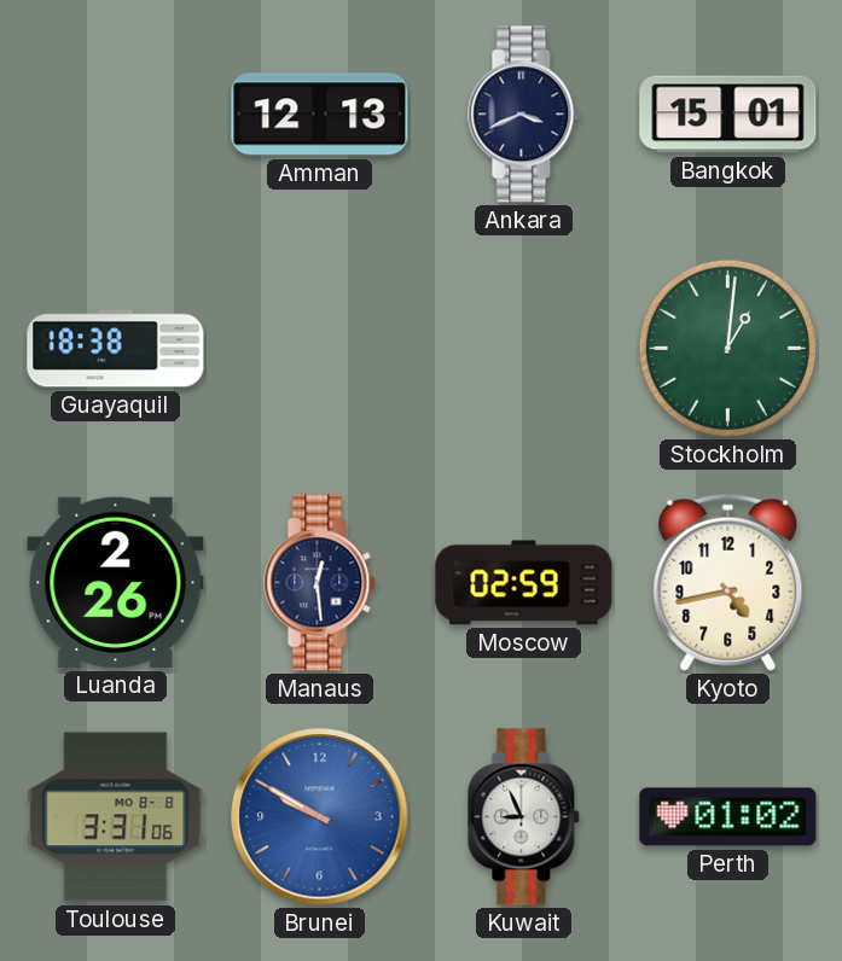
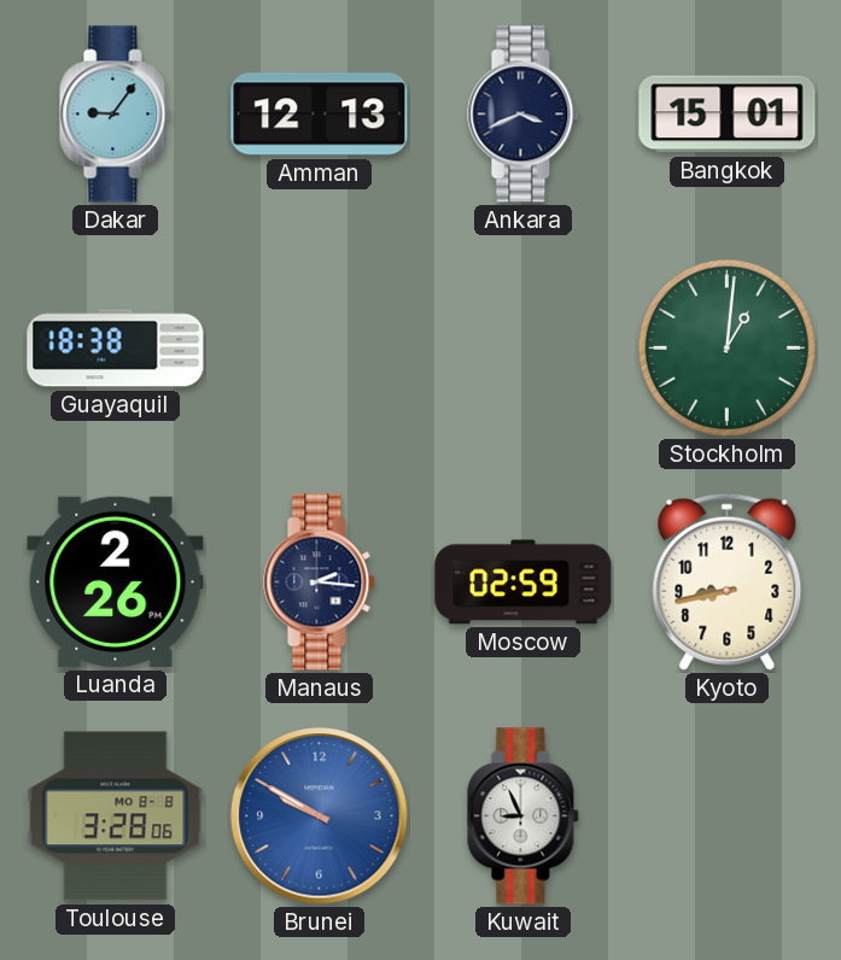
Dakar: none -> 9:06 (116, 115)
Manaus: 12:29 -> 2:16 (320, 583)
Kyoto: 4:43 -> 8:43 (728, 581)
Toulouse: 3:31 -> 3:28 (116, 816)
Perth: 01:02 -> none (728, 817)
